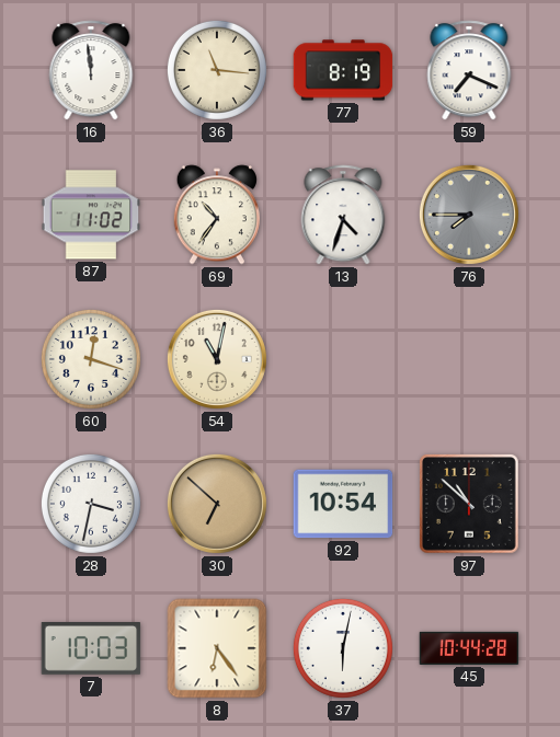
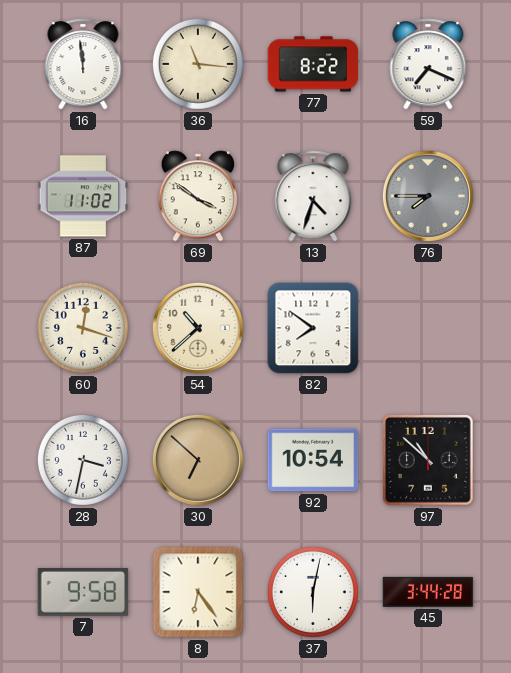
77: 8:19 -> 8:22 (313, 64)
69: 10:36 -> 3:51 (198, 196)
54: 11:02 -> 10:38 (198, 328)
82: none -> 7:51 (313, 328)
7: 10:03 -> 9:58 (83, 593)
45: 10:44 -> 3:44 (428, 592)
